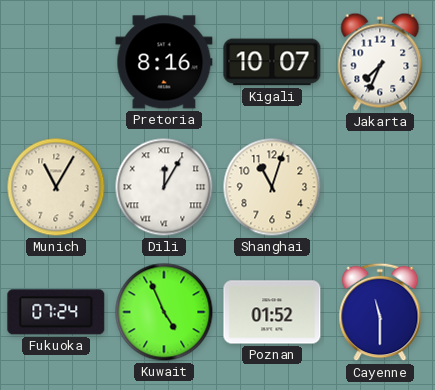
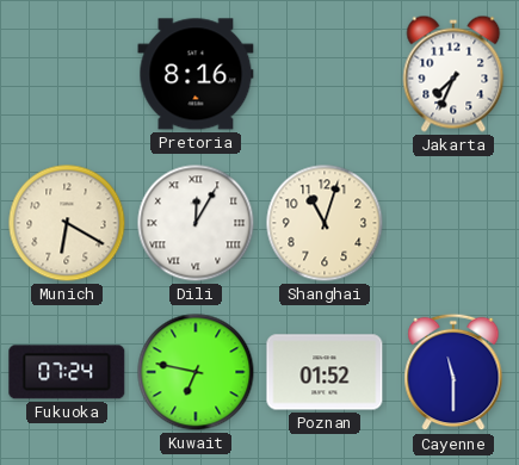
Kigali: 10:07 -> none (272, 62)
Munich: 11:05 -> 6:20 (67, 223)
Kuwait: 4:56 -> 6:47 (196, 372)
